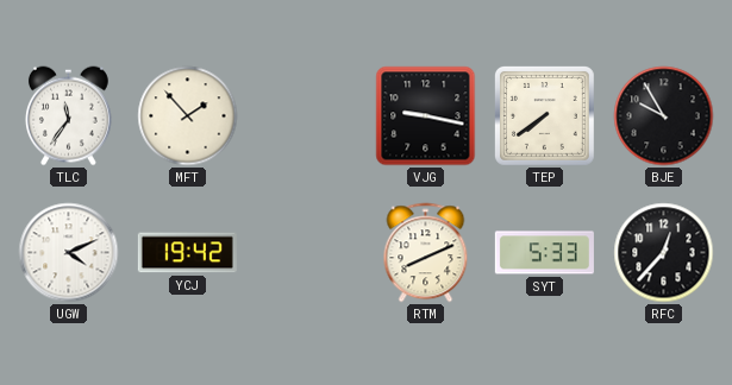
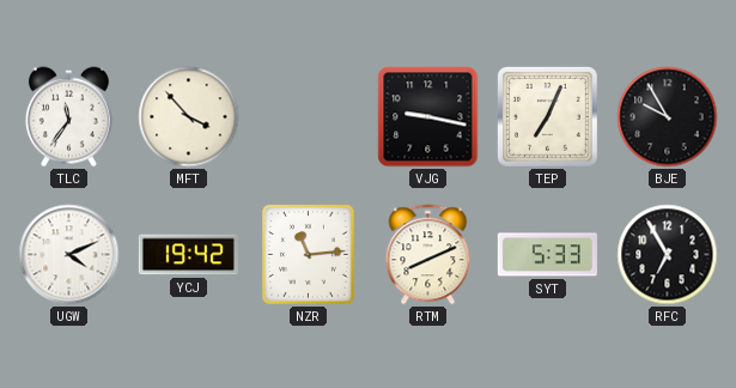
MFT: 1:53 -> 3:53 (189, 117)
TEP: 7:39 -> 7:04 (548, 117)
NZR: none -> 11:14 (309, 255)
RFC: 12:37 -> 6:55 (668, 255)
